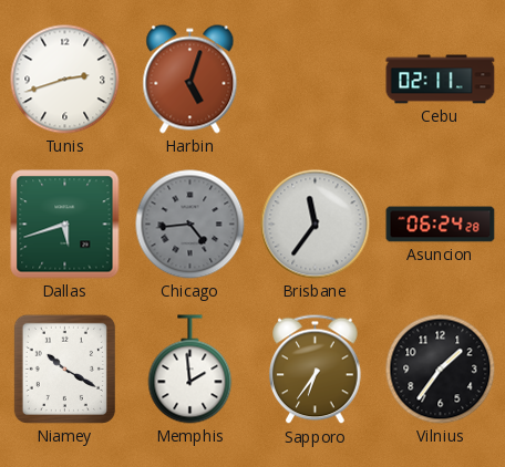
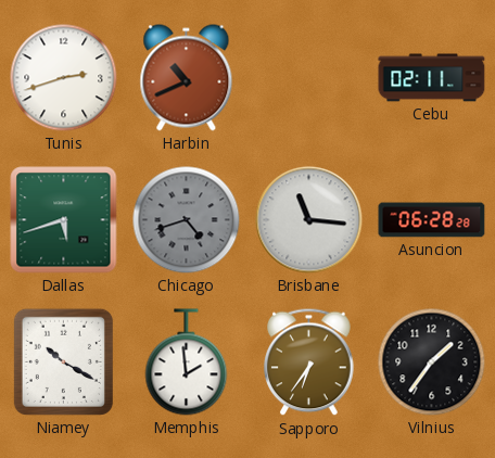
Harbin: 5:03 -> 10:41 (187, 78)
Chicago: 4:44 -> 4:42 (187, 220)
Brisbane: 11:36 -> 11:16 (309, 220)
Asuncion: 06:24 -> 06:28 (432, 220)
